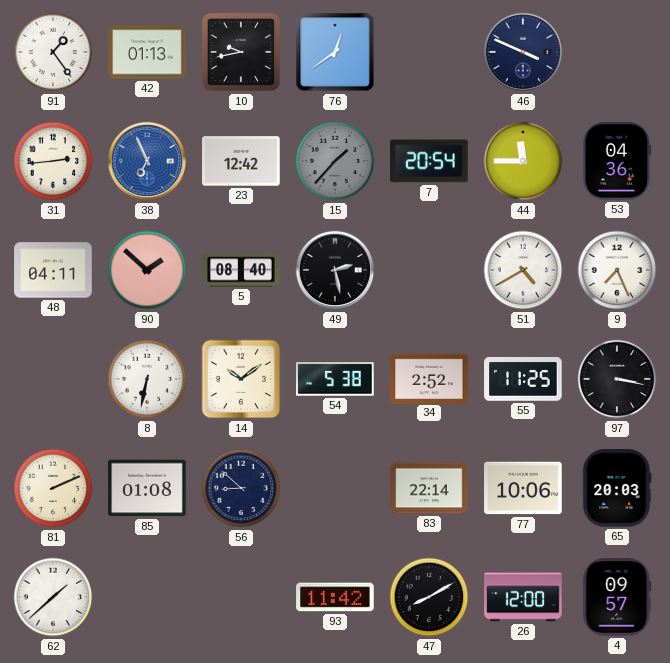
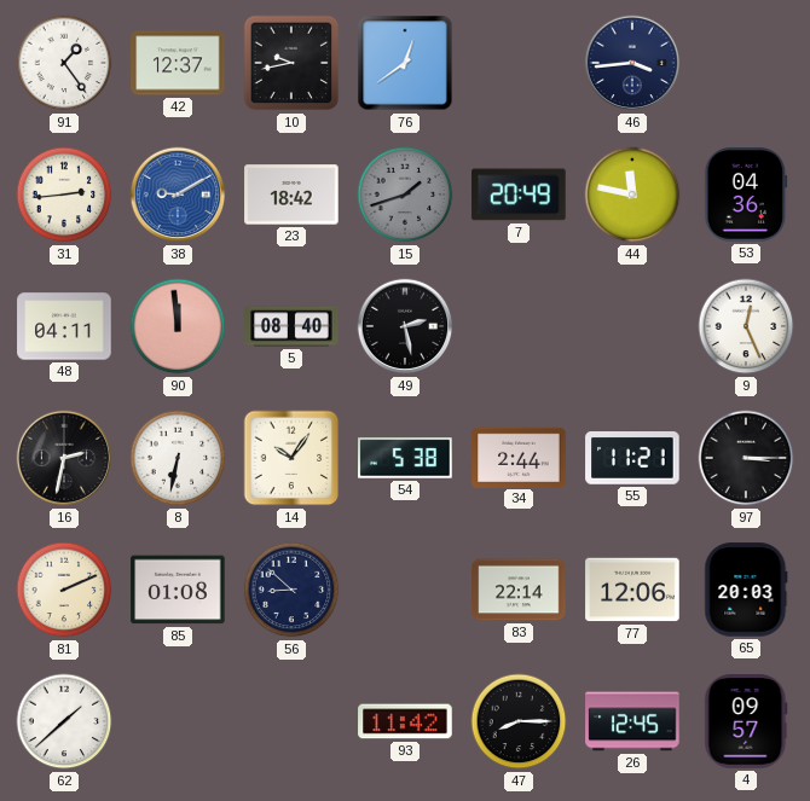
42: 01:13 -> 12:37 (178, 63)
46: 3:49 -> 3:44 (632, 63)
38: 6:56 -> 9:10 (178, 195)
23: 12:42 -> 18:42 (291, 195)
15: 1:37 -> 1:42 (405, 195)
7: 20:54 -> 20:49 (519, 195)
44: 11:45 -> 11:47 (632, 195)
90: 1:52 -> 11:59 (178, 326)
51: 4:40 -> none (523, 270)
9: 7:26 -> 12:26 (746, 326)
16: none -> 2:32 (64, 458)
14: 10:09 -> 10:06 (291, 458)
34: 2:52 -> 2:44 (519, 457)
55: 11:25 -> 11:21 (632, 459)
97: 3:17 -> 3:15 (746, 458)
77: 10:06 -> 12:06 (632, 590)
47: 8:10 -> 8:15 (519, 721)
26: 12:00 -> 12:45 (632, 721)
